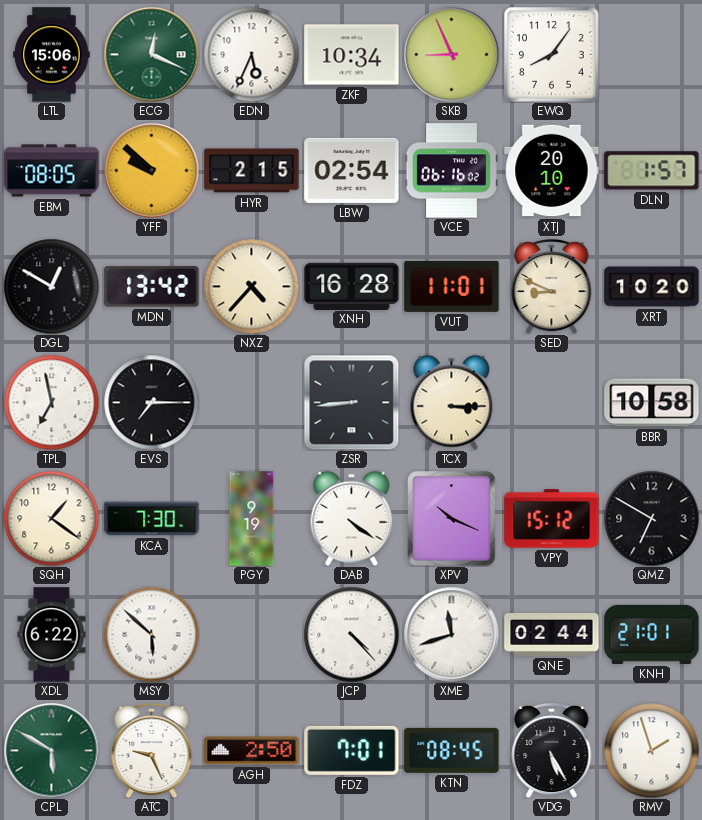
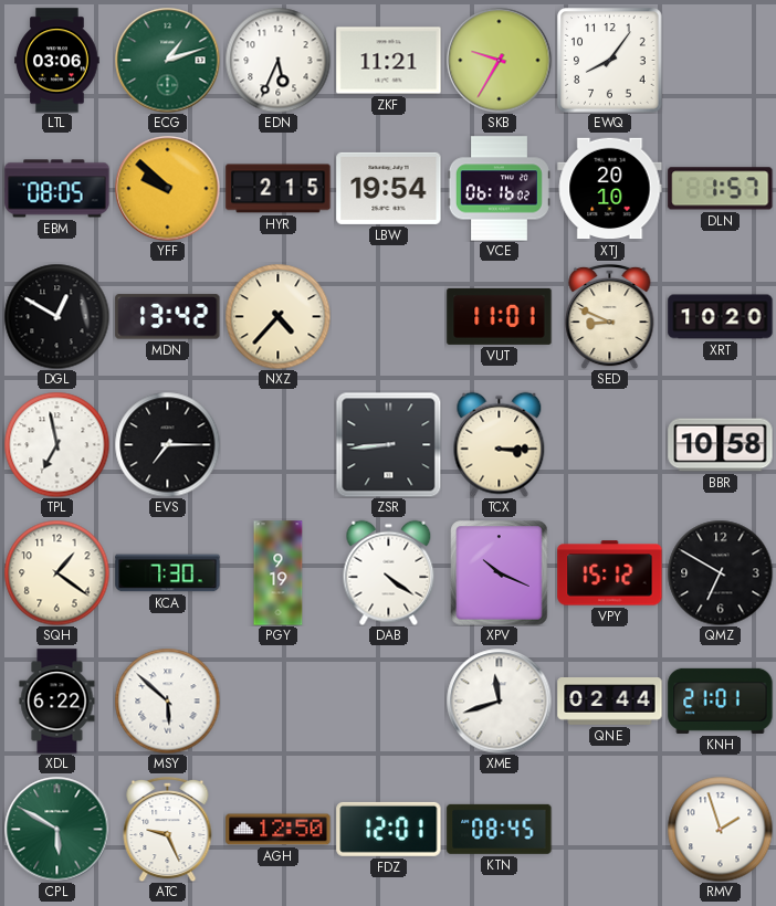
LTL: 15:06 -> 03:06 (57, 61)
ECG: 12:19 -> 1:12 (167, 60)
ZKF: 10:34 -> 11:21 (389, 61)
SKB: 8:56 -> 9:35 (499, 60)
LBW: 02:54 -> 19:54 (389, 188)
XNH: 16:28 -> none (352, 286)
JCP: 4:23 -> none (351, 634)
AGH: 2:50 -> 12:50 (279, 830)
FDZ: 7:01 -> 12:01 (389, 829)
VDG: 5:25 -> none (552, 750)
